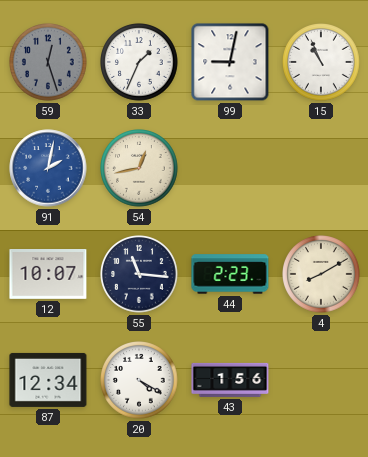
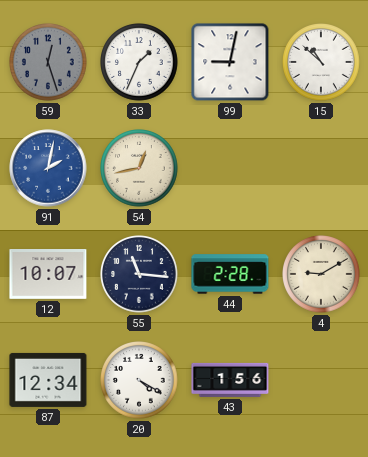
15: 10:56 -> 10:52 (322, 63)
44: 2:23 -> 2:28 (230, 274)
4: 8:10 -> 9:10 (322, 275)
